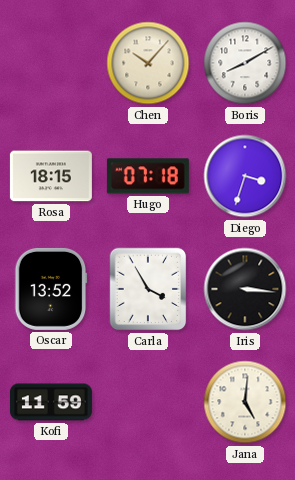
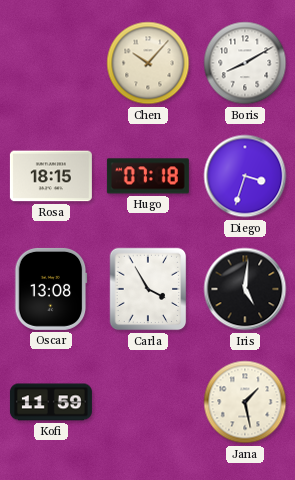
Oscar: 13:52 -> 13:08 (51, 289)
Iris: 3:16 -> 5:01 (245, 289)
Jana: 5:01 -> 1:28 (245, 402)
